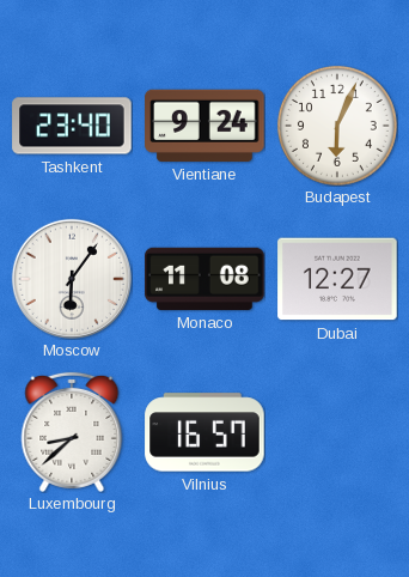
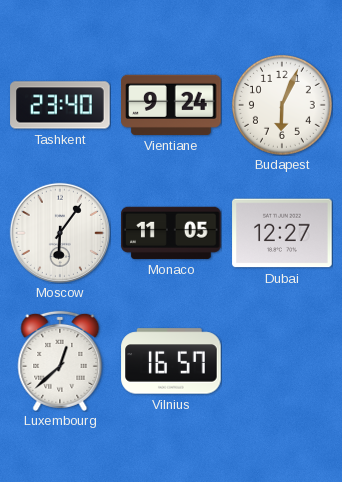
Monaco: 11:08 -> 11:05 (171, 233)
Luxembourg: 8:38 -> 12:38 (60, 361)
